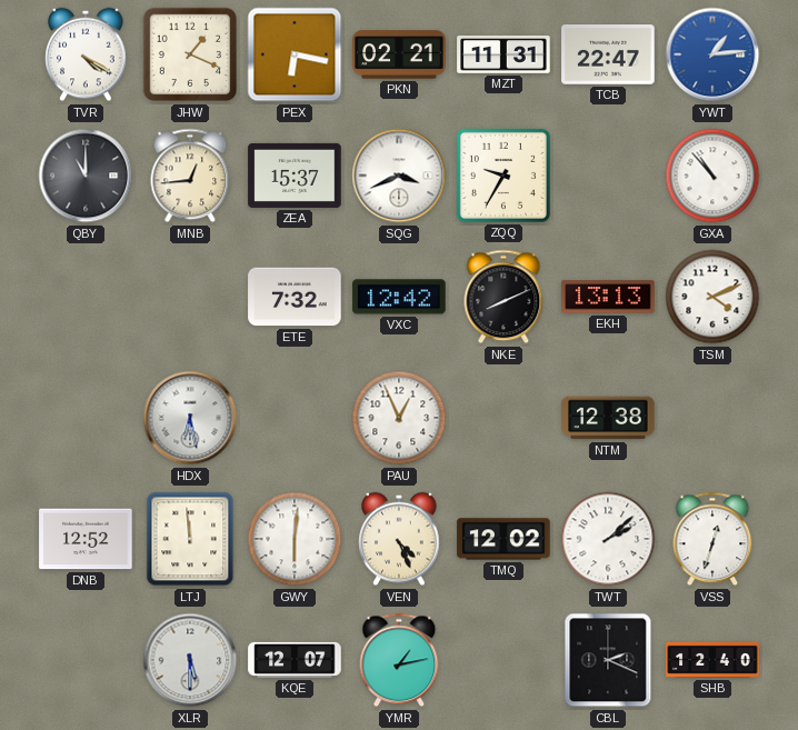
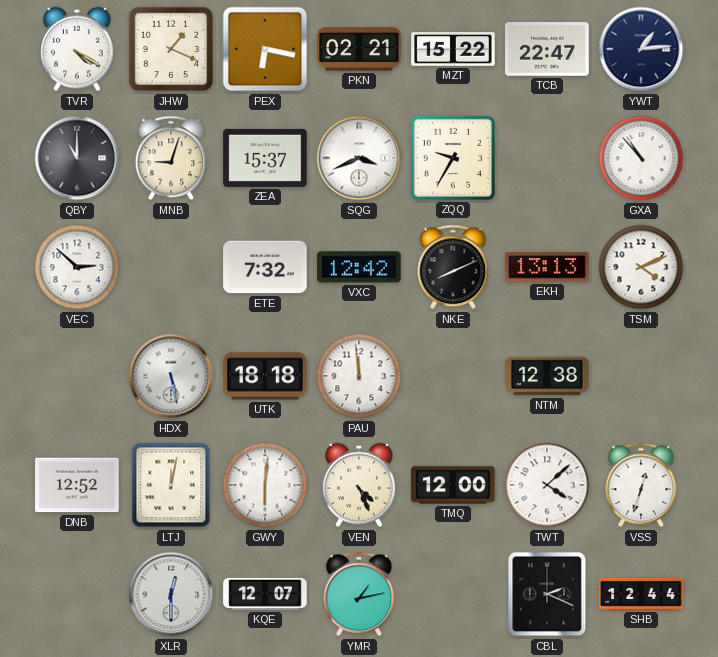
MZT: 11:31 -> 15:22 (453, 49)
YWT dial: blue -> navy (641, 49)
MNB: 12:44 -> 9:03 (171, 158)
VEC: none -> 2:52 (77, 267)
HDX: 6:28 -> 5:28 (171, 376)
UTK: none -> 18:18 (265, 376)
PAU: 12:56 -> 11:59 (359, 376)
LTJ: 11:59 -> 12:02 (171, 485)
TMQ: 12:02 -> 12:00 (453, 485)
TWT: 2:08 -> 4:08 (547, 485)
XLR: 5:30 -> 12:30 (171, 594)
SHB: 12:40 -> 12:44 (641, 594)
